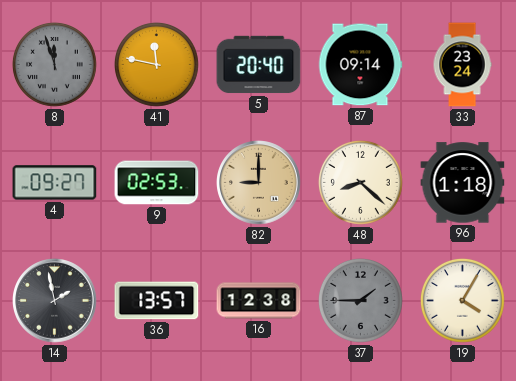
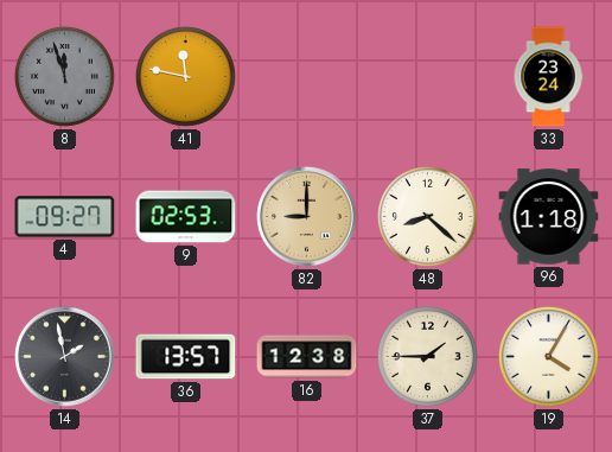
5: 20:40 -> none (259, 65)
87: 09:14 -> none (360, 65)
37 dial: grey -> cream (427, 356)
